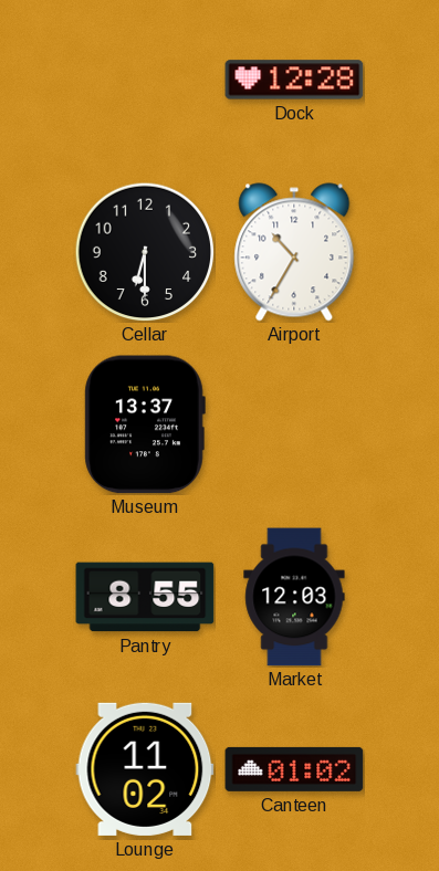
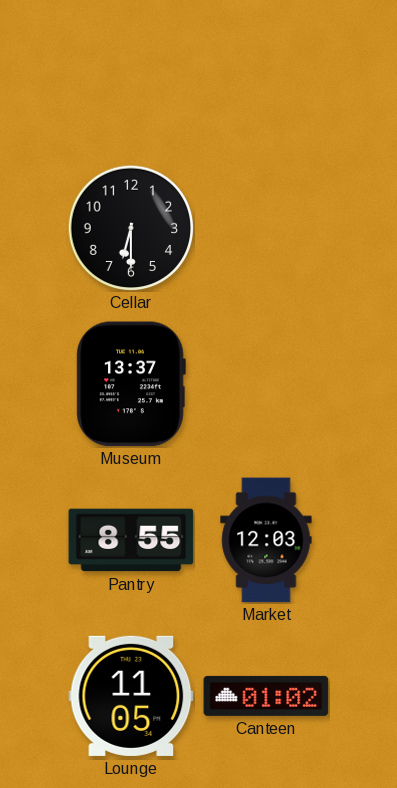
Dock: 12:28 -> none (294, 80)
Airport: 10:35 -> none (294, 252)
Lounge: 11:02 -> 11:05 (131, 696)
